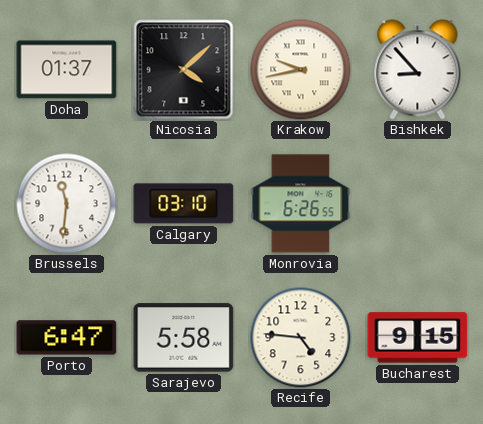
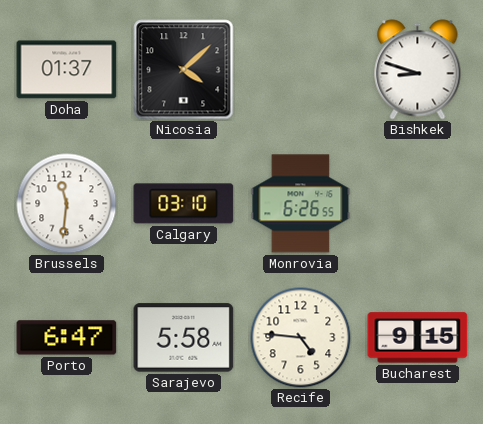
Krakow: 9:43 -> none (301, 70)
Bishkek: 8:53 -> 8:48 (418, 70)
